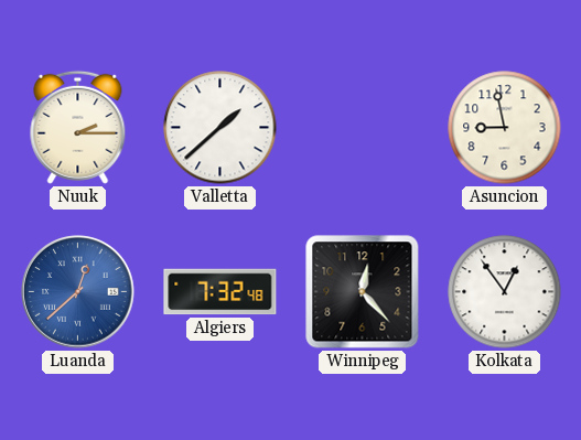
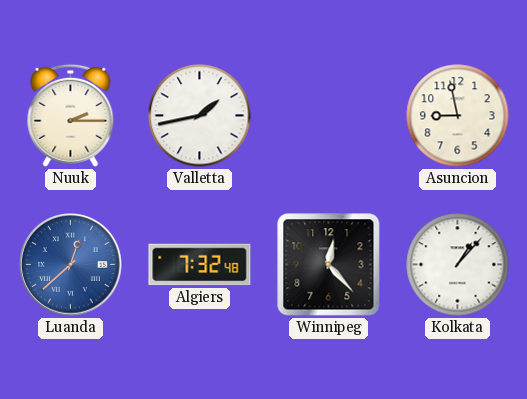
Valletta: 1:38 -> 1:43 (200, 116)
Kolkata: 12:54 -> 1:07 (458, 265)
